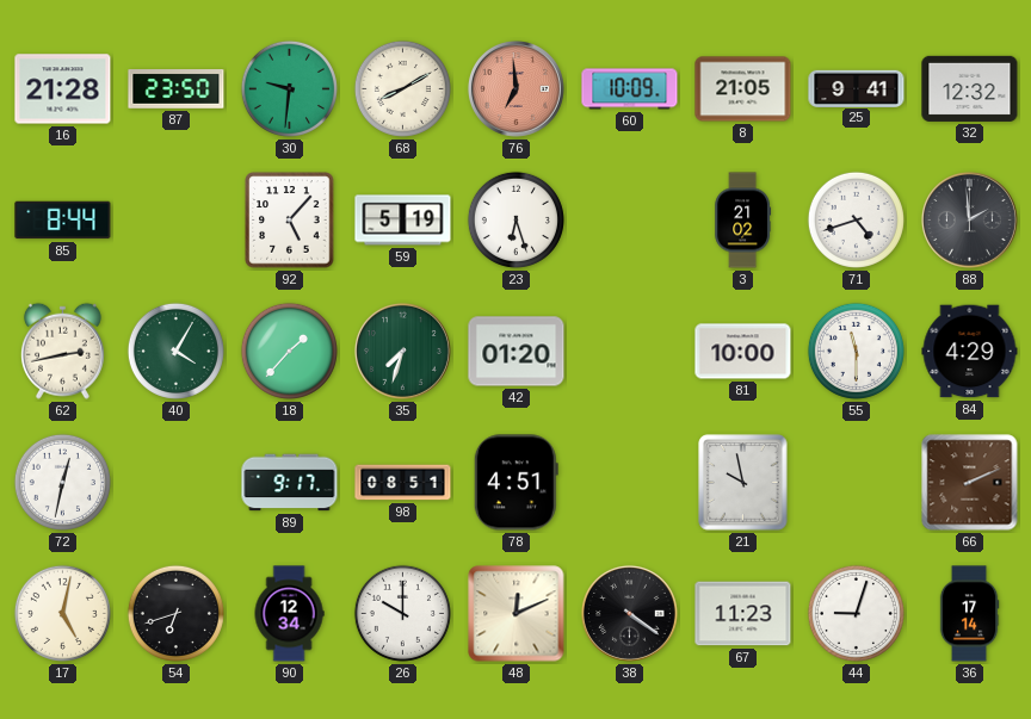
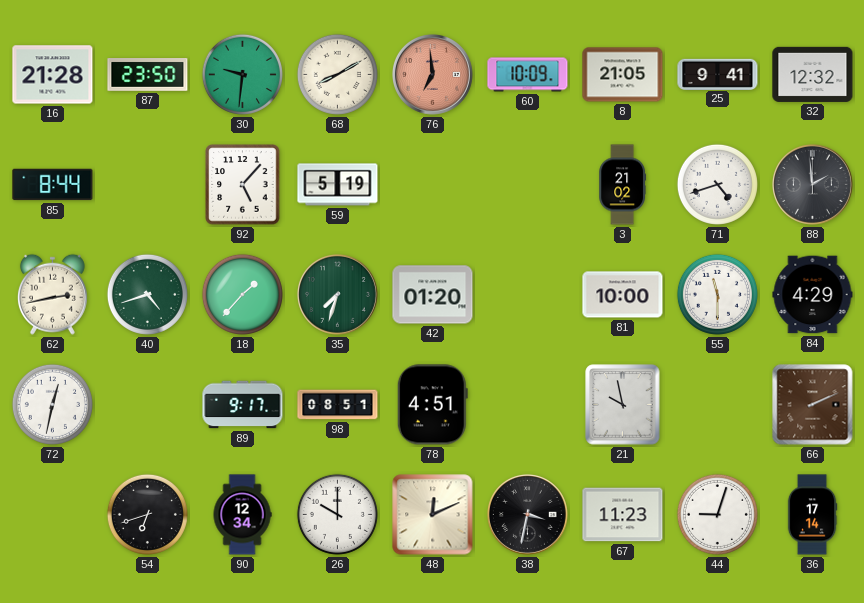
23: 6:27 -> none (515, 219)
40: 4:05 -> 4:42 (147, 294)
17: 5:02 -> none (62, 613)
38: 4:21 -> 3:32 (527, 514)
